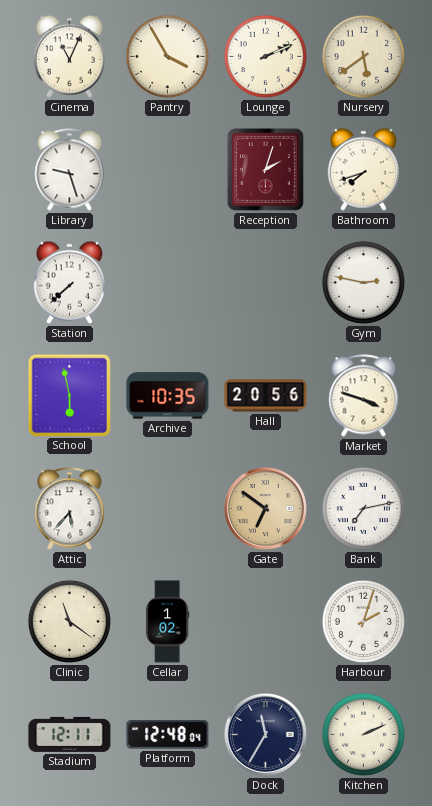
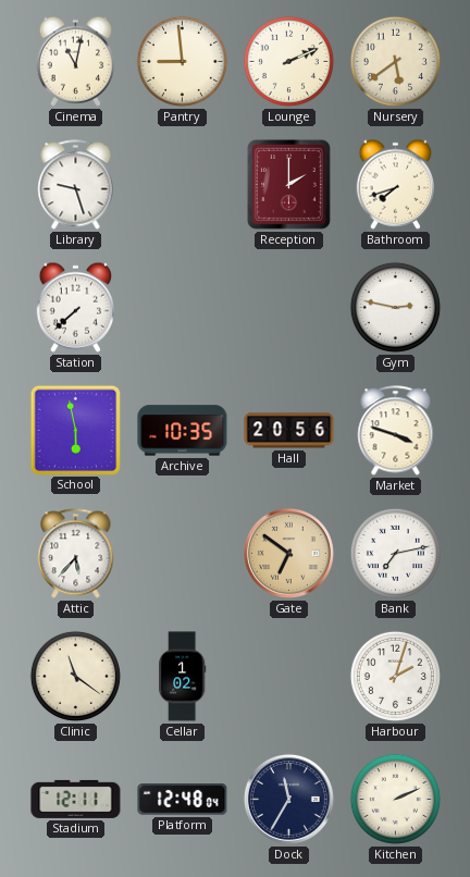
Cinema: 11:04 -> 11:02 (75, 61)
Pantry: 3:55 -> 8:59 (182, 61)
Reception: 2:03 -> 2:00 (288, 184)
